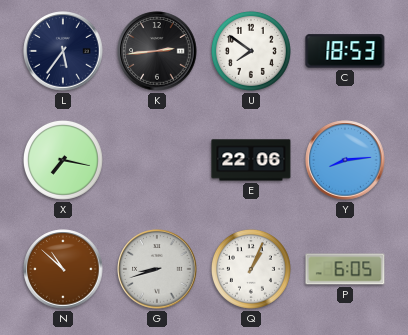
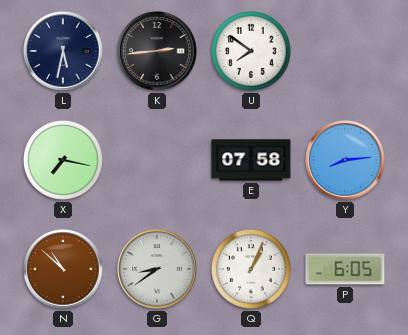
L: 5:36 -> 5:32 (63, 51)
C: 18:53 -> none (345, 51)
E: 22:06 -> 07:58 (251, 160)
G: 8:42 -> 8:39 (157, 269)
